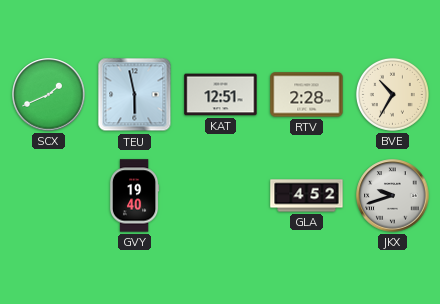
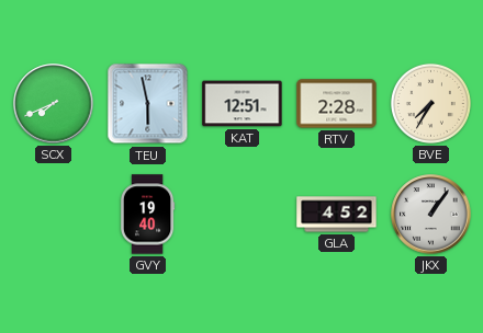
SCX: 1:41 -> 7:41 (54, 104)
BVE: 10:35 -> 7:35 (430, 103)
JKX: 9:42 -> 1:06 (431, 215)
